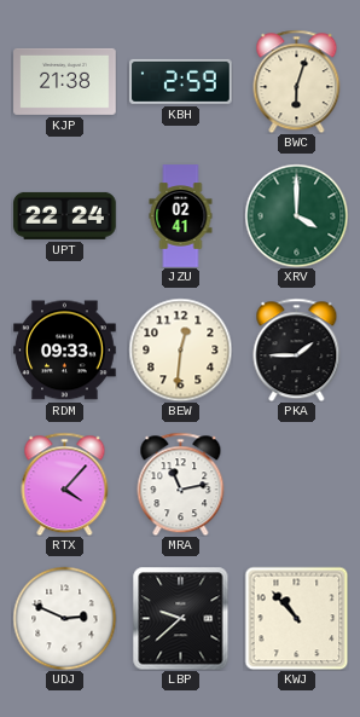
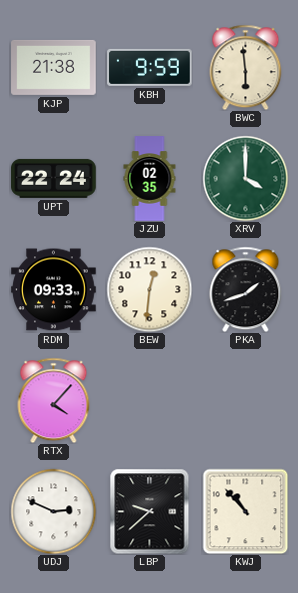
KBH: 2:59 -> 9:59 (150, 67)
BWC: 6:03 -> 5:59 (246, 67)
JZU: 02:41 -> 02:35 (150, 179)
PKA: 1:45 -> 1:42 (246, 289)
MRA: 11:13 -> none (181, 484)
